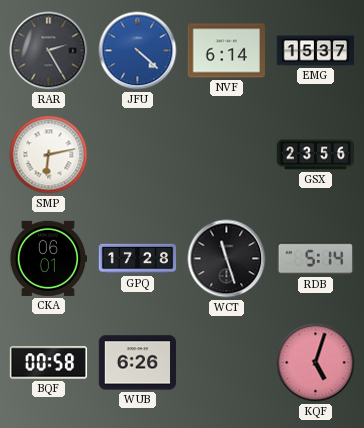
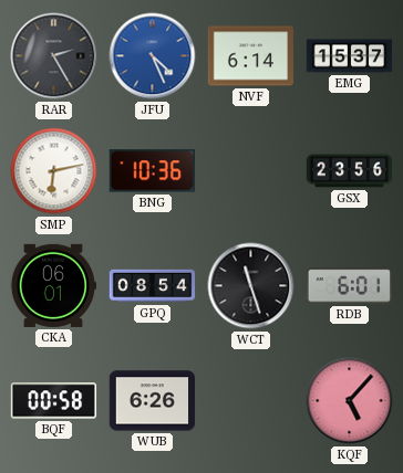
JFU: 4:22 -> 4:26 (153, 56)
BNG: none -> 10:36 (152, 171)
GPQ: 17:28 -> 08:54 (153, 286)
RDB: 5:14 -> 6:01 (349, 286)
KQF: 5:03 -> 5:07 (350, 401)
